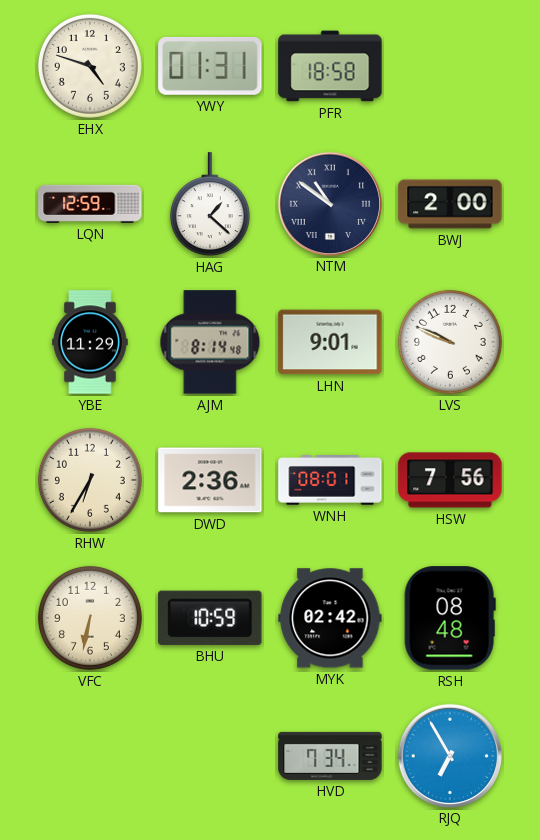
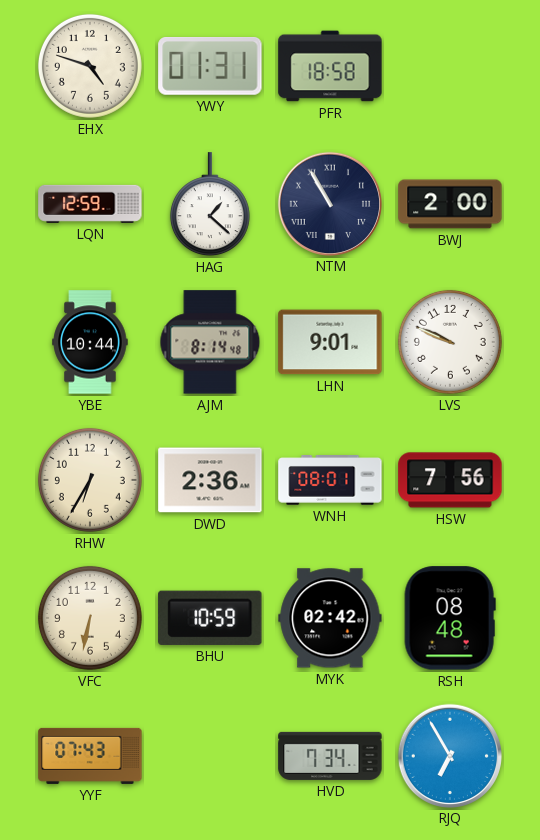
NTM: 10:51 -> 10:55 (329, 203)
YBE: 11:29 -> 10:44 (90, 342)
YYF: none -> 07:43 (90, 756)
